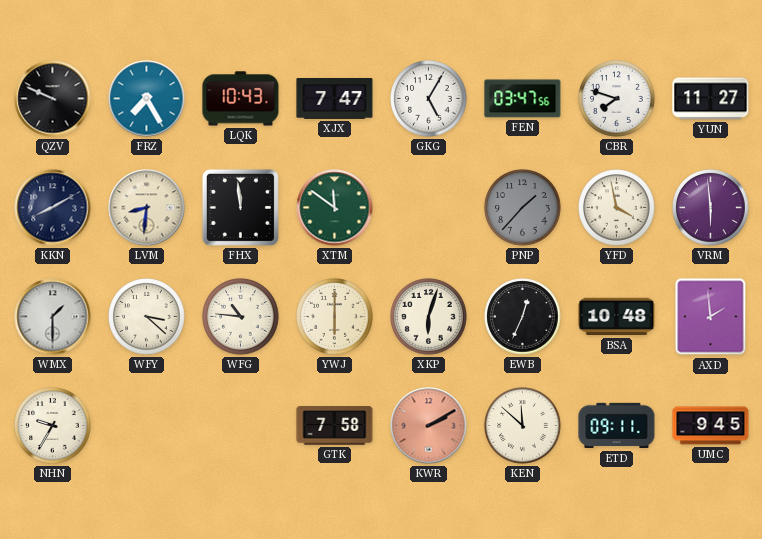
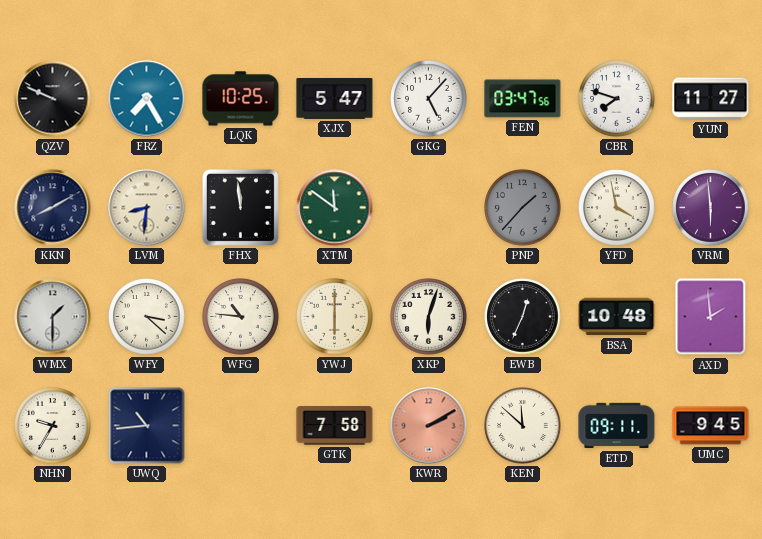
LQK: 10:43 -> 10:25 (241, 99)
XJX: 7:47 -> 5:47 (335, 99)
GKG: 5:05 -> 5:07 (429, 99)
UWQ: none -> 10:44 (147, 426)
